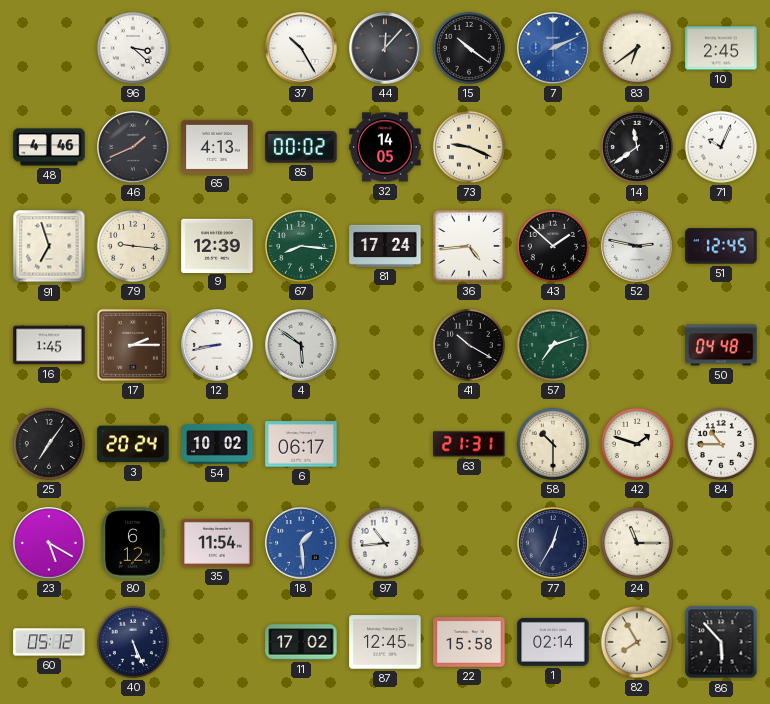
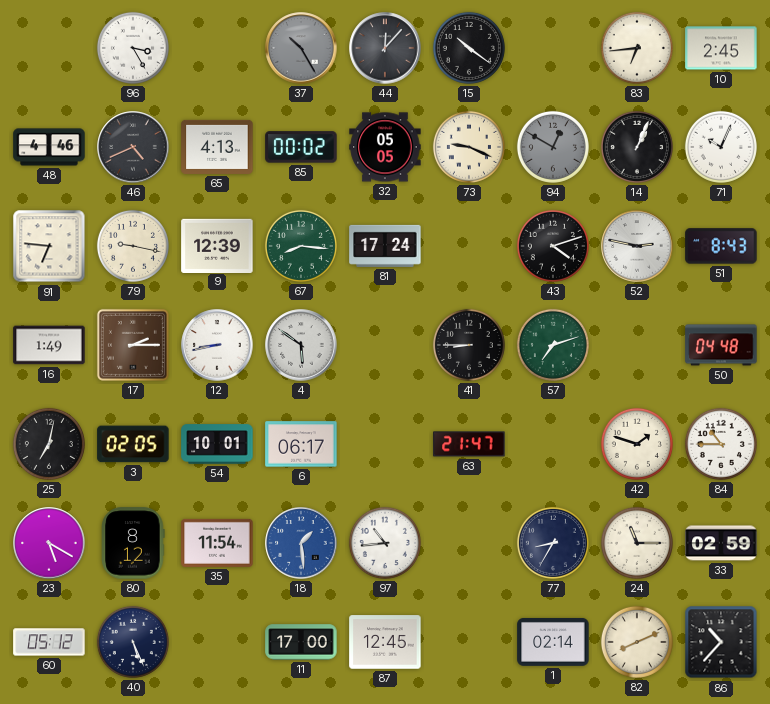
96: 3:22 -> 3:25 (133, 48)
37 dial: white -> grey (301, 48)
7: 2:11 -> none (553, 48)
83: 6:39 -> 6:44 (637, 48)
46: 1:41 -> 4:41 (133, 147)
32: 14:05 -> 05:05 (385, 147)
94: none -> 12:50 (553, 147)
14: 11:39 -> 1:04 (637, 147)
91: 6:57 -> 6:46 (49, 246)
79: 9:16 -> 9:17 (133, 246)
36: 4:44 -> none (469, 246)
43: 1:52 -> 4:12 (553, 246)
51: 12:45 -> 8:43 (721, 246)
16: 1:45 -> 1:49 (49, 345)
41: 10:20 -> 8:45 (469, 345)
25: 7:06 -> 7:02 (49, 444)
3: 20:24 -> 02:05 (133, 444)
54: 10:02 -> 10:01 (217, 444)
63: 21:31 -> 21:47 (469, 444)
58: 10:30 -> none (553, 444)
80: 6:12 -> 8:12 (133, 543)
77: 12:35 -> 8:35 (553, 543)
33: none -> 02:59 (721, 543)
11: 17:02 -> 17:00 (301, 642)
22: 15:58 -> none (469, 643)
82: 7:55 -> 8:11 (637, 642)
86: 5:53 -> 10:37 (721, 642)
